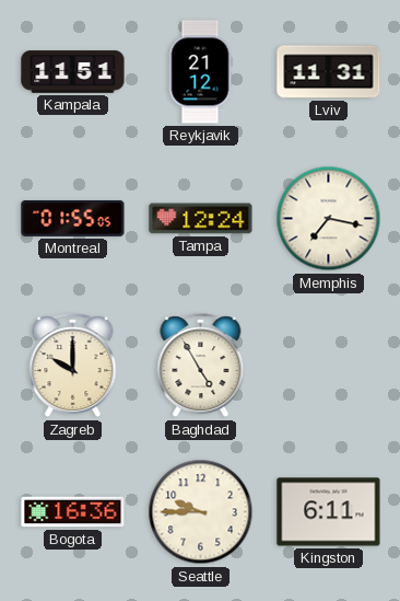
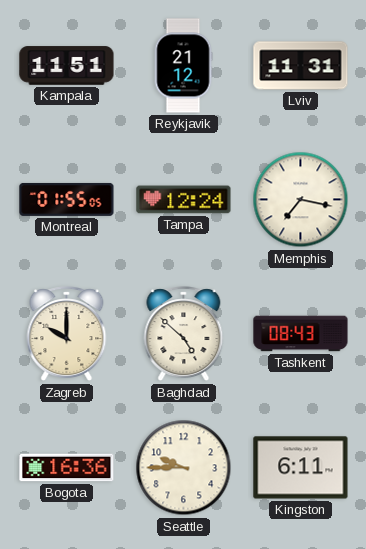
Baghdad: 4:55 -> 4:52 (184, 334)
Tashkent: none -> 08:43 (301, 334)
